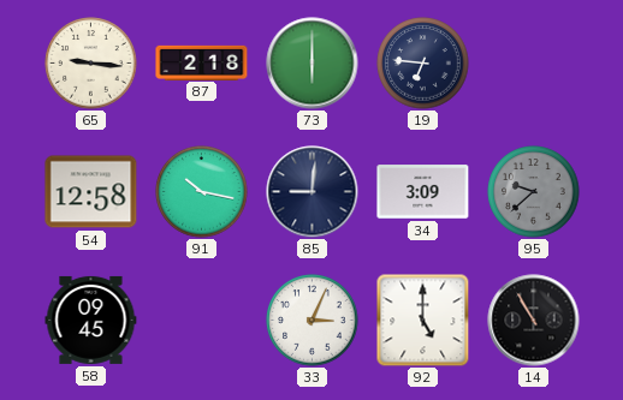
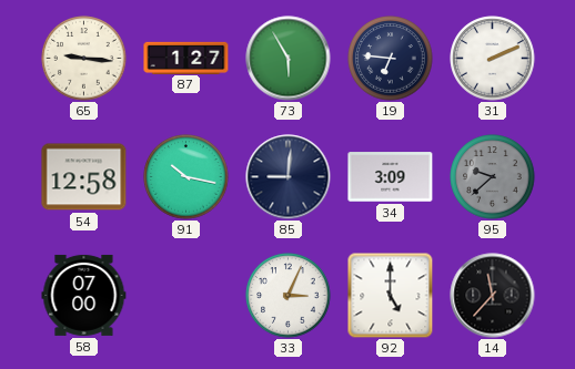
87: 2:18 -> 1:27 (186, 58)
73: 6:00 -> 5:55 (289, 59)
31: none -> 2:11 (493, 59)
58: 09:45 -> 07:00 (84, 295)
14: 10:55 -> 11:37 (493, 296)
